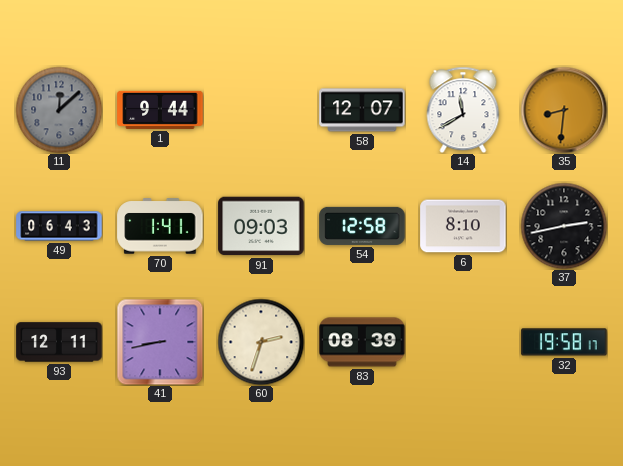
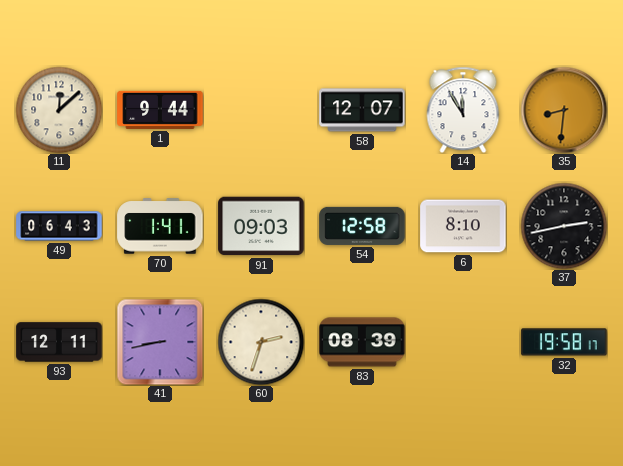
11 dial: grey -> cream (59, 110)
14: 11:40 -> 11:55 (463, 110)
